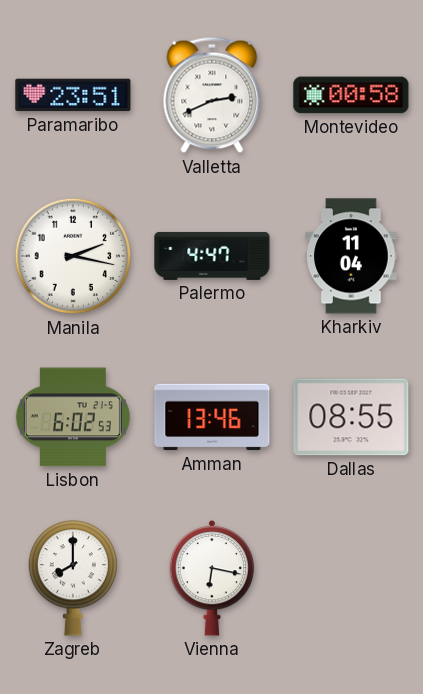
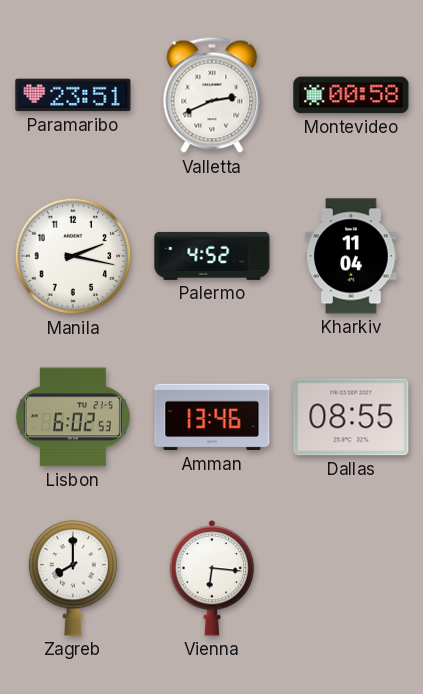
Palermo: 4:47 -> 4:52 (212, 256)
Vienna: 6:17 -> 6:16 (212, 578)
